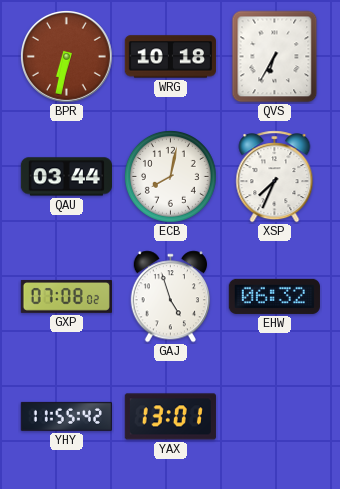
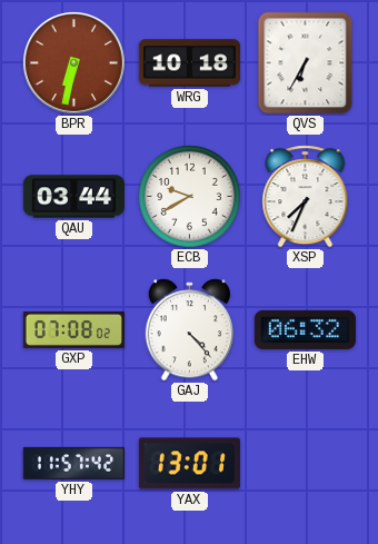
ECB: 8:02 -> 9:40 (190, 197)
GAJ: 4:57 -> 4:23 (189, 330)
YHY: 11:55 -> 11:57 (73, 463)
